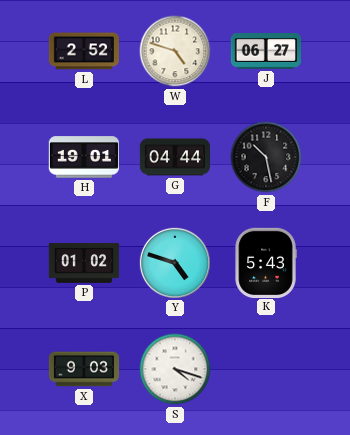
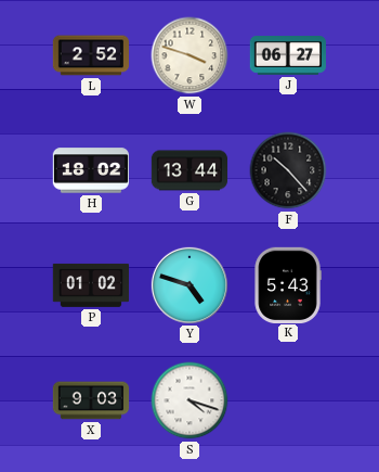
W: 4:48 -> 3:48 (190, 55)
H: 19:01 -> 18:02 (90, 170)
G: 04:44 -> 13:44 (190, 170)
F: 10:28 -> 10:23 (288, 170)
